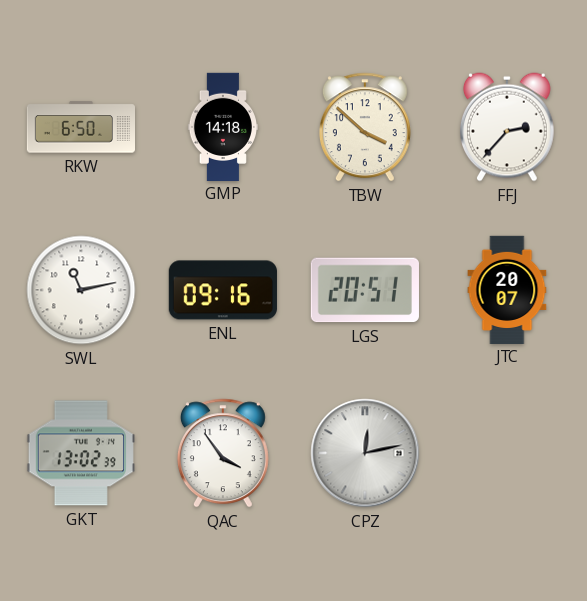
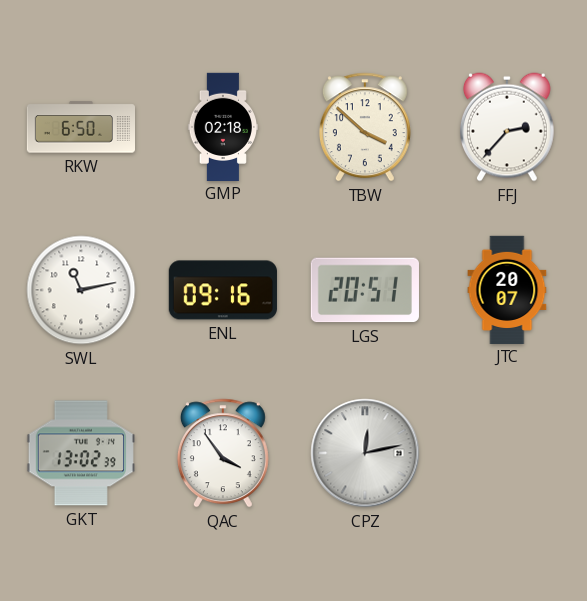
GMP: 14:18 -> 02:18 (222, 126)
